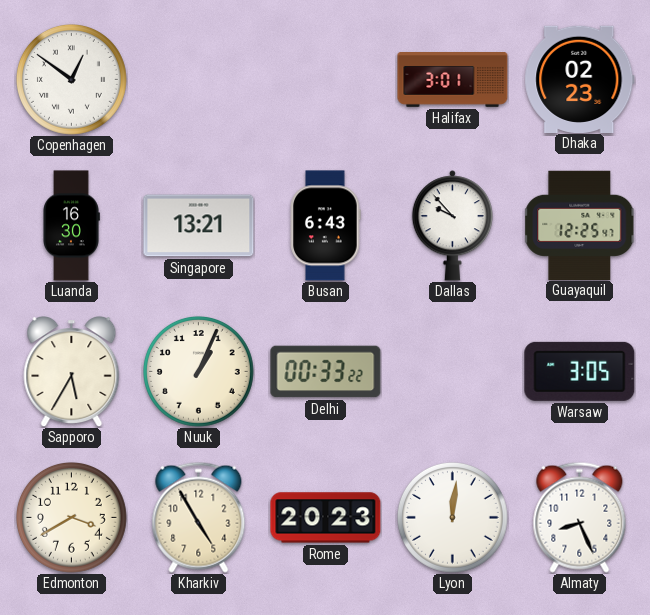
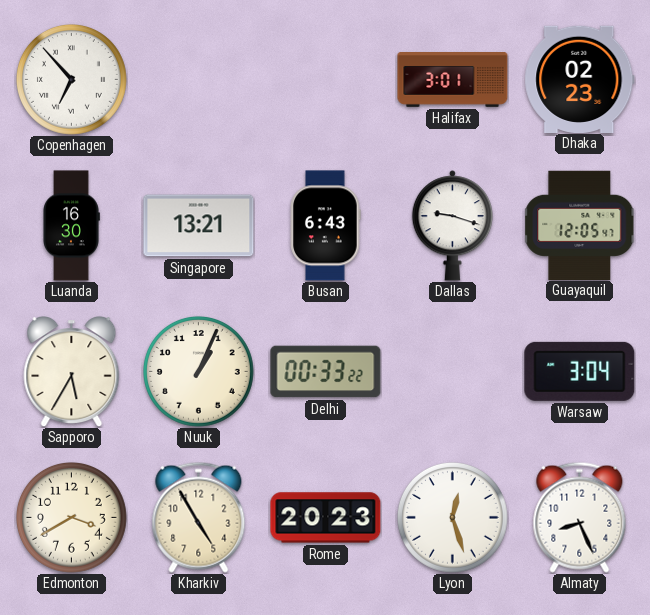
Copenhagen: 12:51 -> 6:53 (71, 79)
Dallas: 9:53 -> 9:18 (452, 226)
Guayaquil: 12:25 -> 12:05 (580, 225)
Warsaw: 3:05 -> 3:04 (580, 371)
Lyon: 12:01 -> 12:27 (452, 517)
